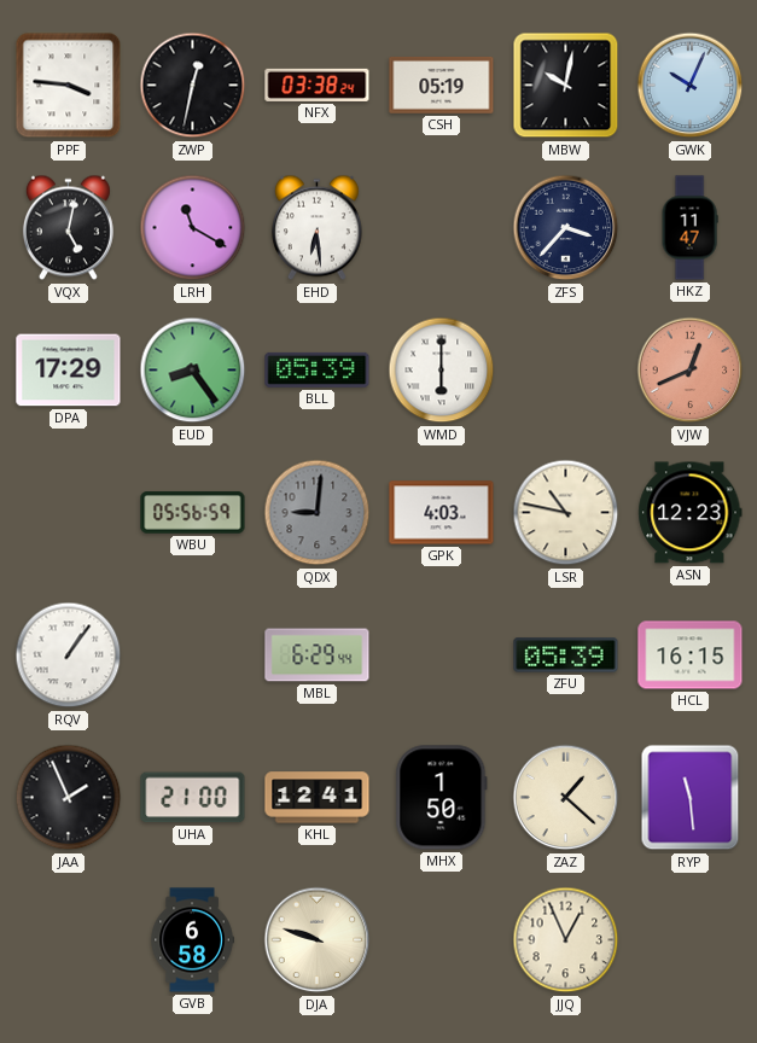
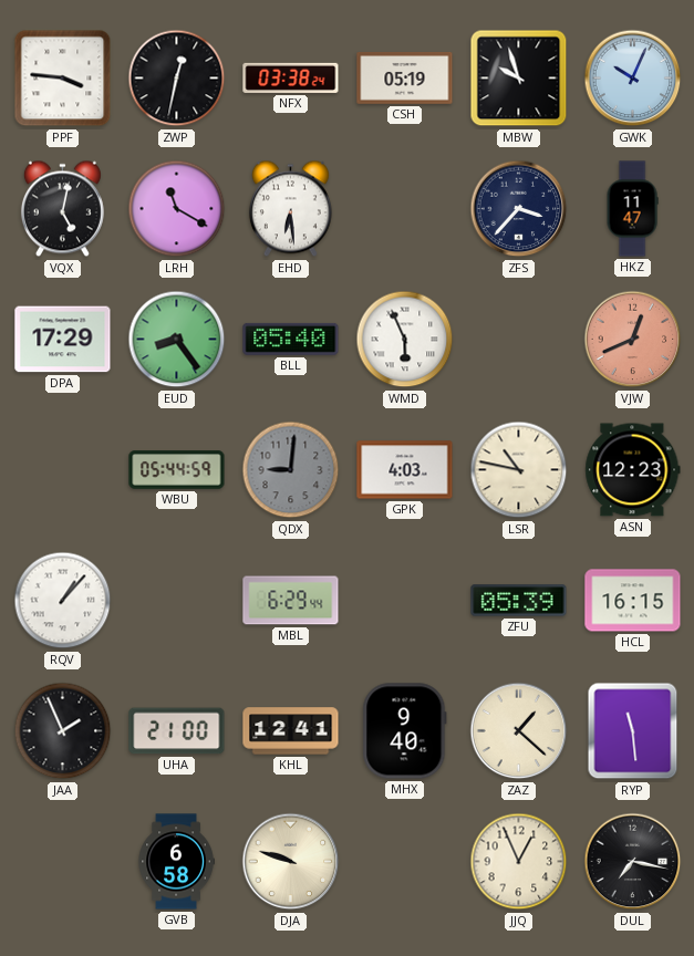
MBW: 10:02 -> 9:57 (519, 79)
BLL: 05:39 -> 05:40 (291, 339)
WMD: 6:00 -> 5:56 (405, 340)
WBU: 05:56 -> 05:44 (177, 470)
RQV: 1:06 -> 1:07 (63, 601)
MHX: 1:50 -> 9:40 (405, 731)
DUL: none -> 7:17 (633, 862)
